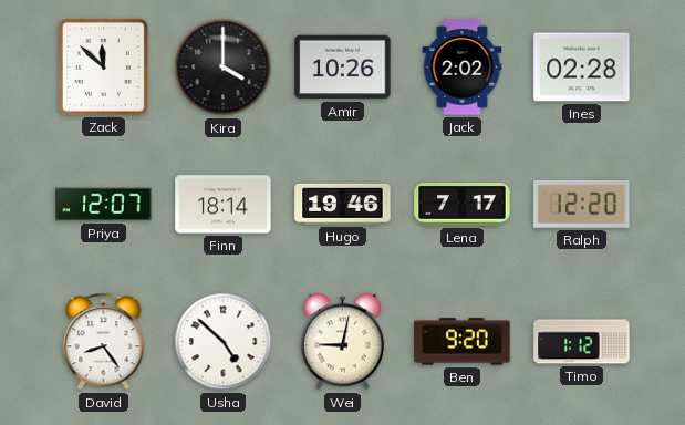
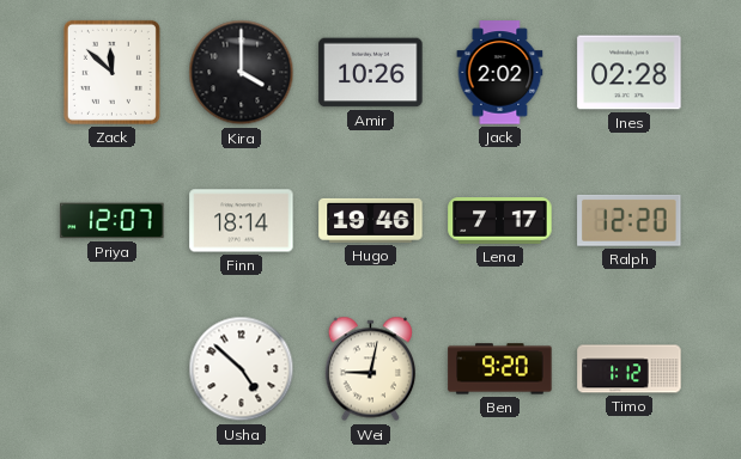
David: 8:24 -> none (104, 342)
